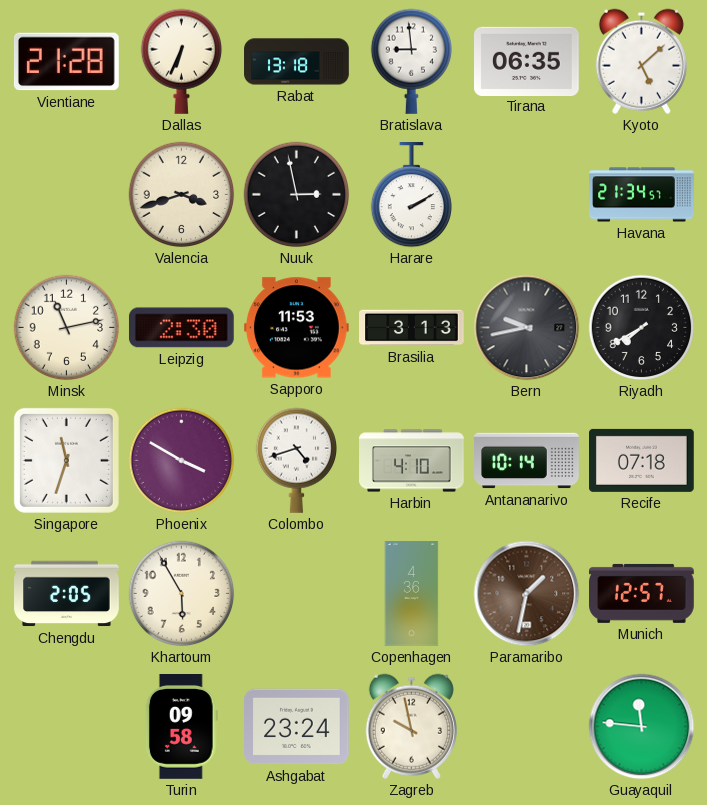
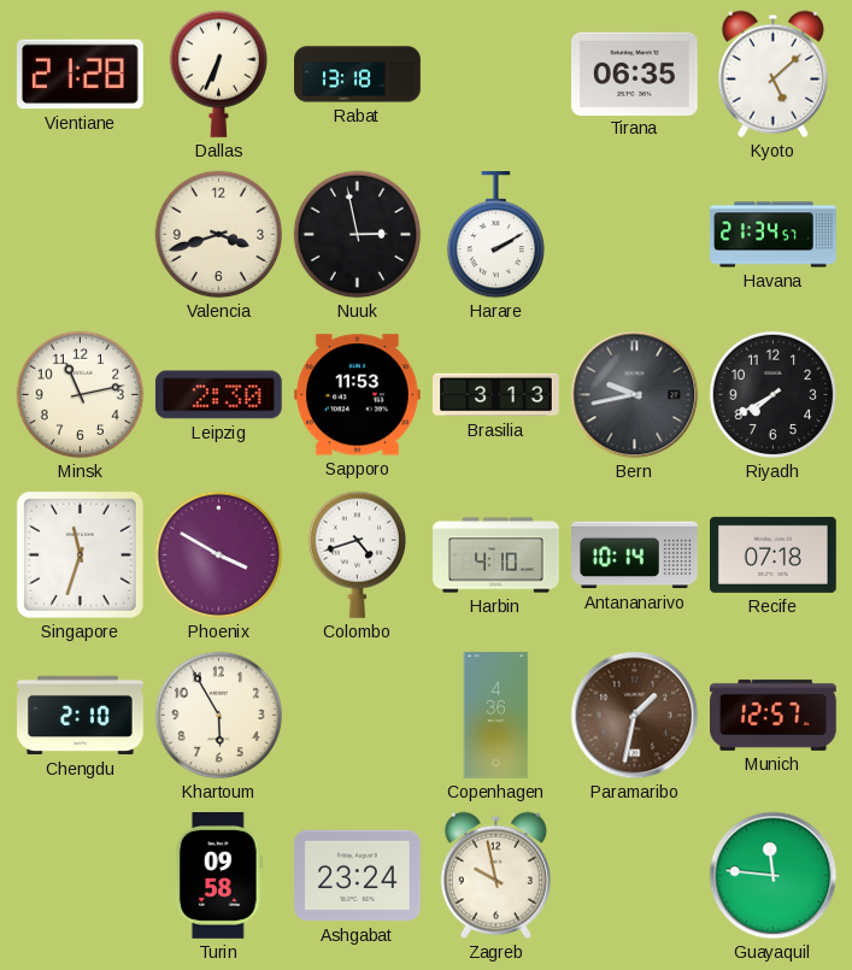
Bratislava: 8:59 -> none (411, 61)
Chengdu: 2:05 -> 2:10 (81, 716)
